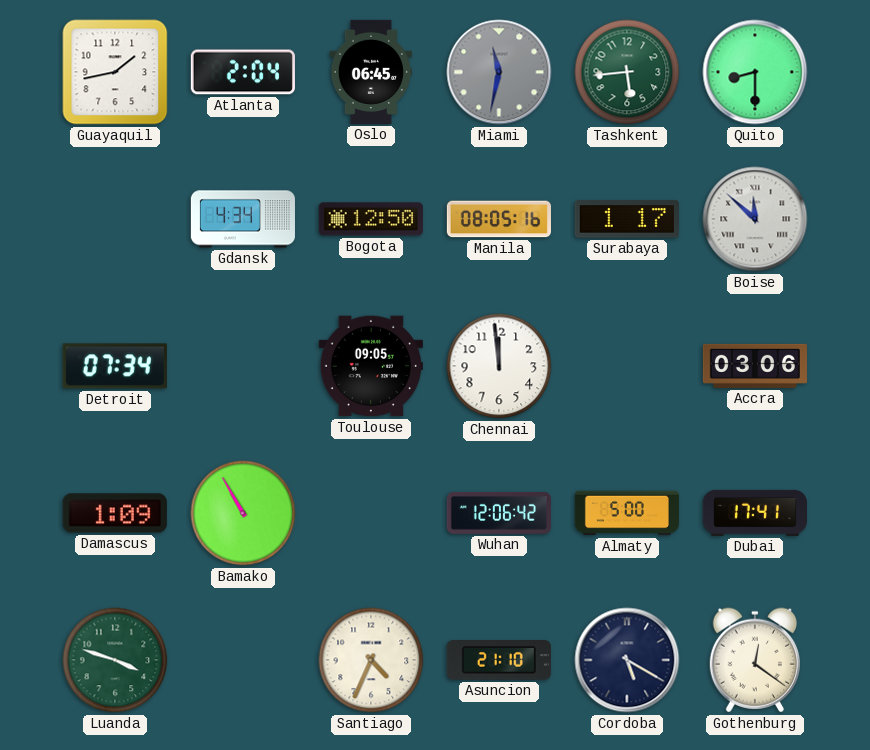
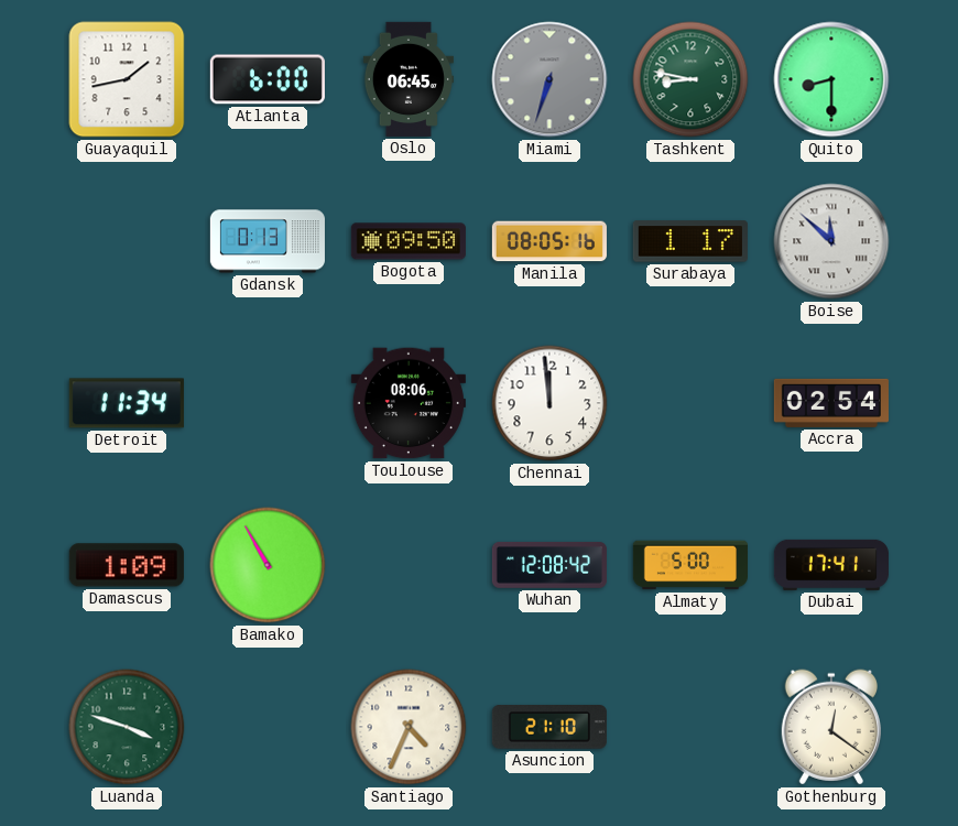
Atlanta: 2:04 -> 6:00 (268, 79)
Miami: 11:32 -> 6:33 (549, 79)
Tashkent: 5:44 -> 8:47 (690, 79)
Gdansk: 4:34 -> 0:13 (268, 241)
Bogota: 12:50 -> 09:50 (409, 241)
Detroit: 07:34 -> 11:34 (127, 403)
Toulouse: 09:05 -> 08:06 (409, 403)
Accra: 03:06 -> 02:54 (831, 403)
Wuhan: 12:06 -> 12:08 (549, 565)
Cordoba: 5:20 -> none (627, 660)
